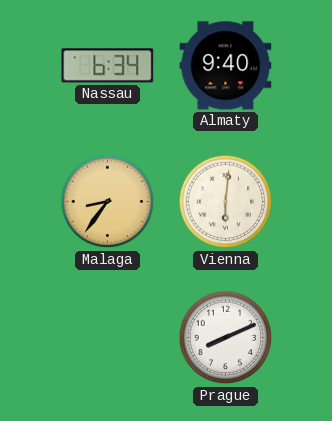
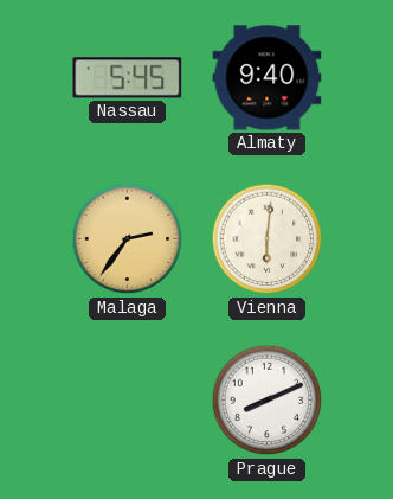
Nassau: 6:34 -> 5:45 (128, 78)
Malaga: 8:36 -> 2:36 (128, 239)
